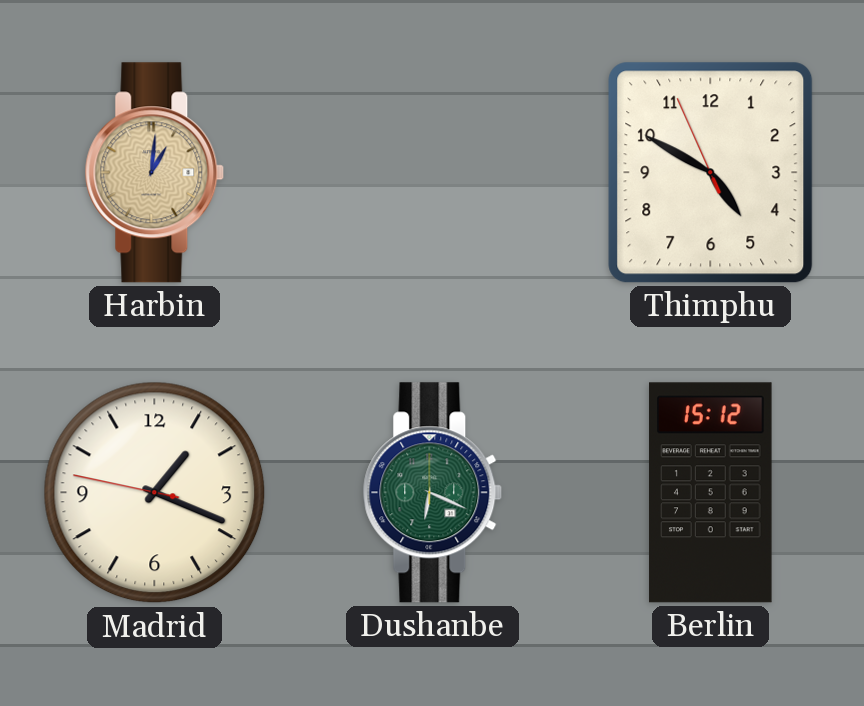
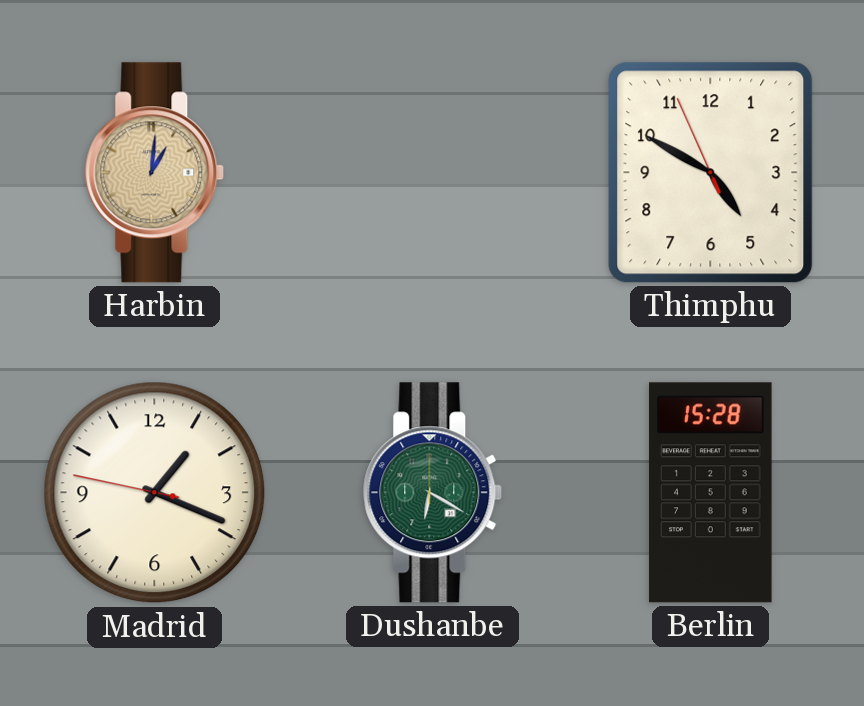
Dushanbe: 6:19 -> 6:20 (433, 493)
Berlin: 15:12 -> 15:28 (711, 493)
